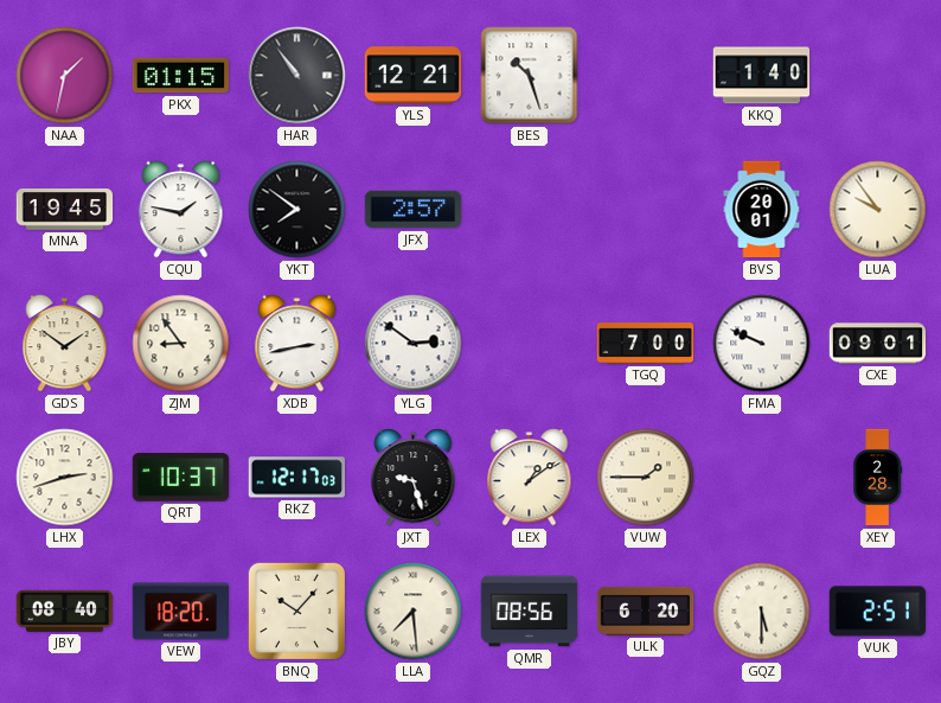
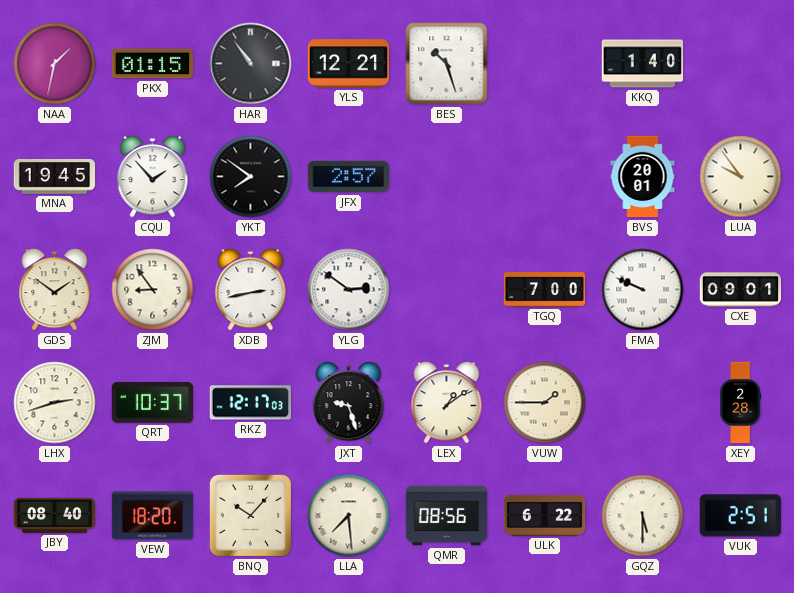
CQU: 1:47 -> 1:53 (153, 177)
ULK: 6:20 -> 6:22 (545, 515)
